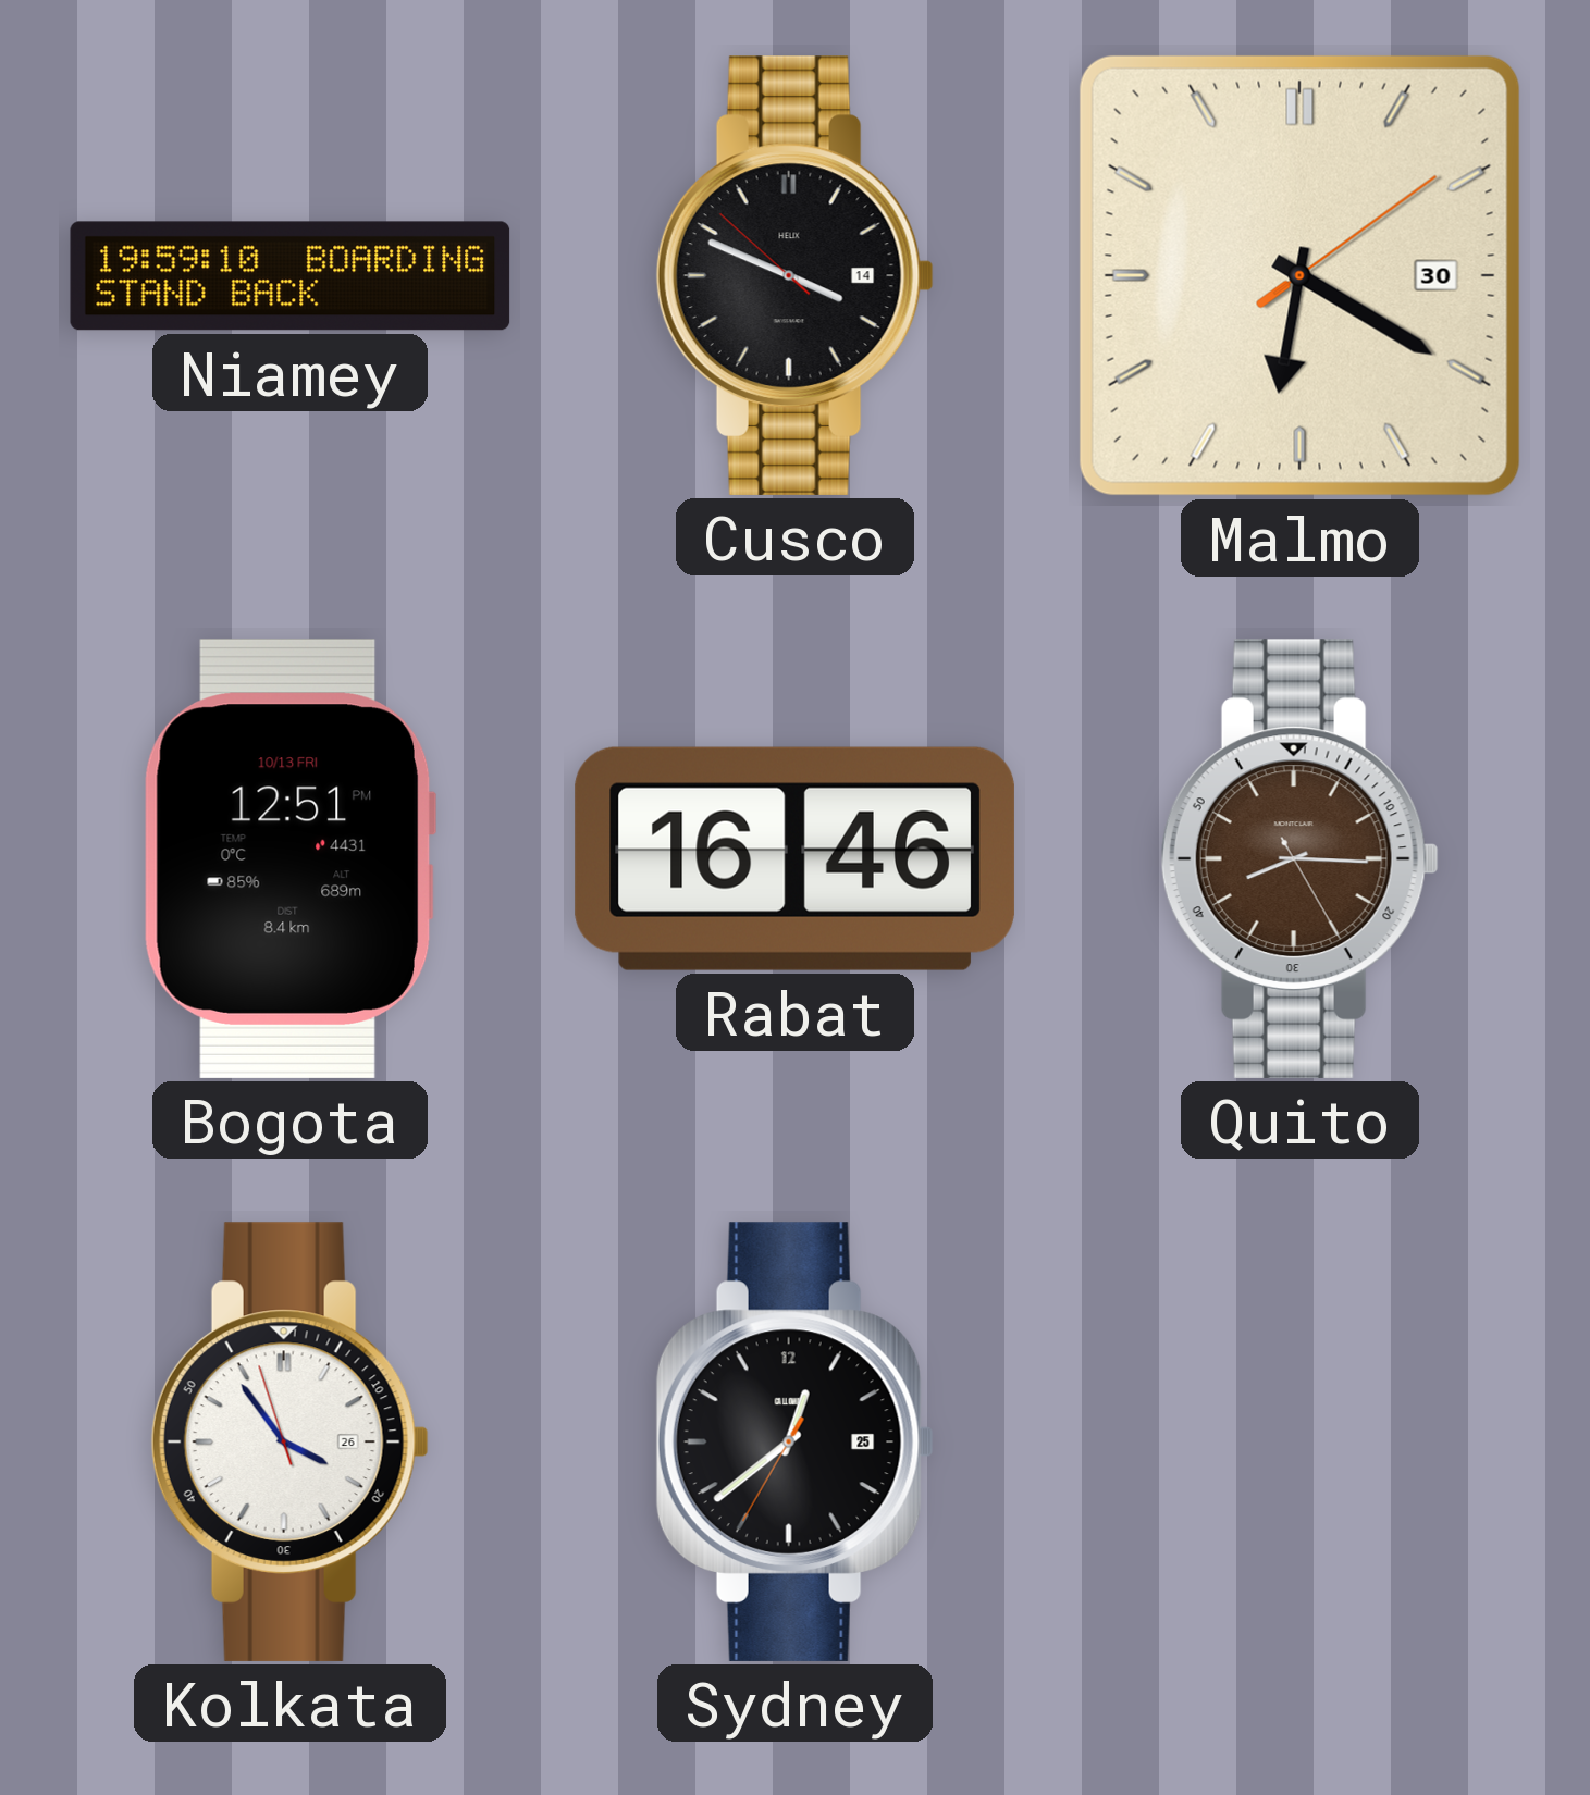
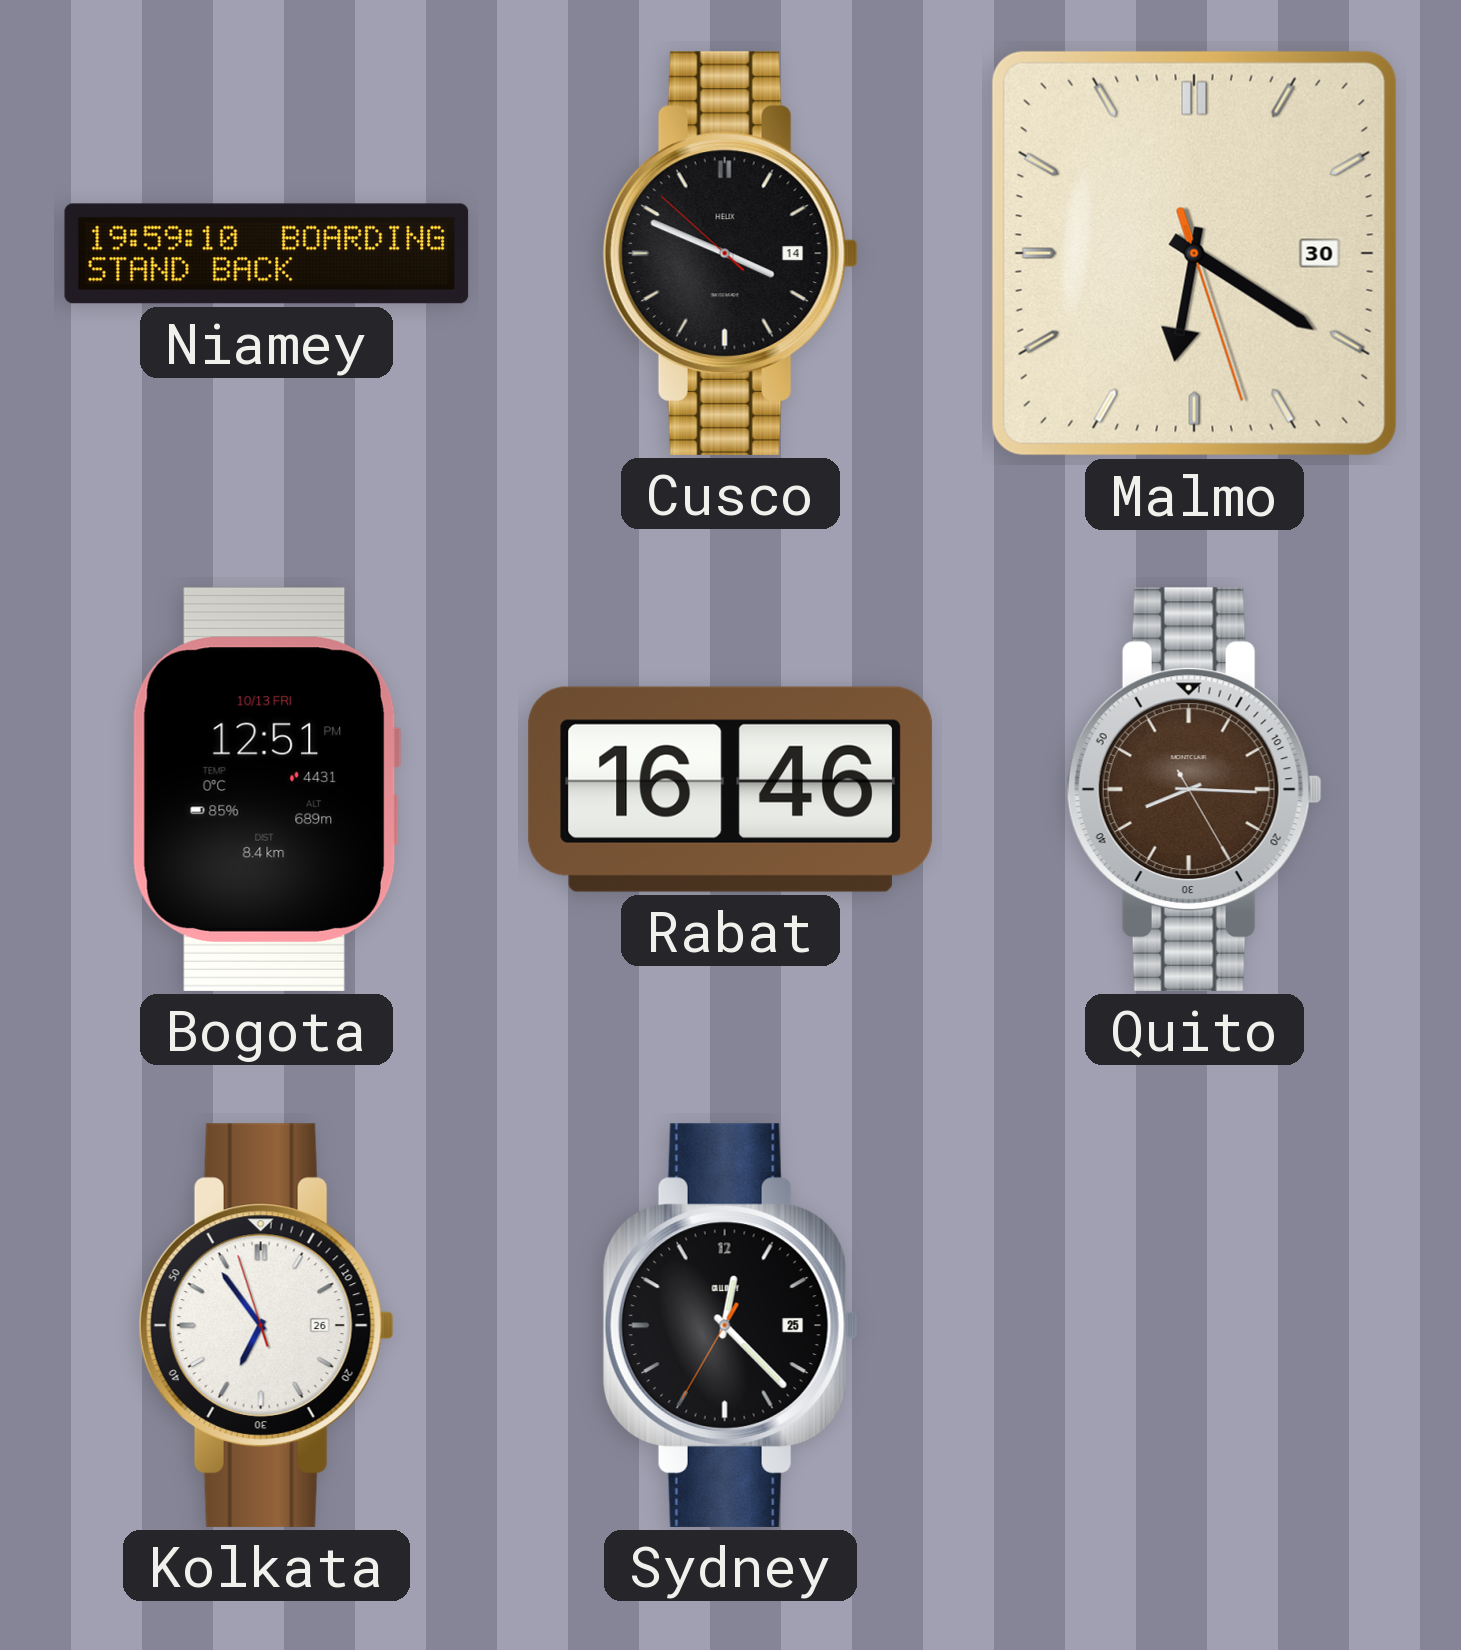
Malmo: 6:20:09 -> 6:20:27 (1194, 253)
Kolkata: 3:53 -> 6:53 (266, 1325)
Sydney: 12:38 -> 12:22 (730, 1325)
